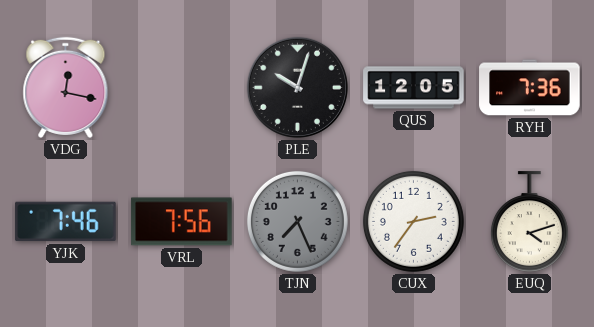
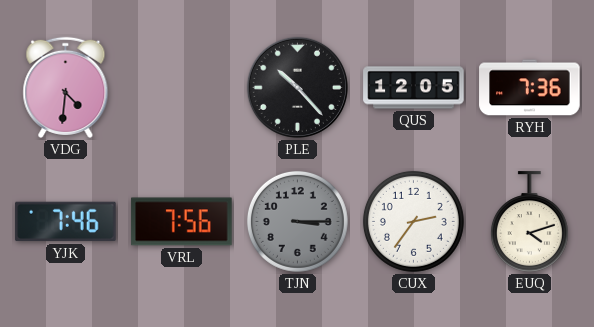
VDG: 12:17 -> 4:31 (66, 87)
PLE: 10:03 -> 10:23 (297, 87)
TJN: 7:26 -> 3:15 (297, 221)
